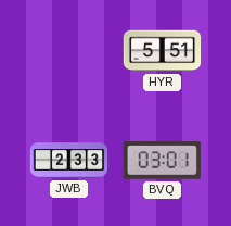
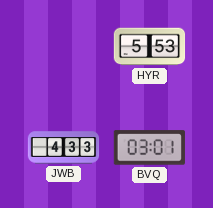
HYR: 5:51 -> 5:53 (150, 47)
JWB: 2:33 -> 4:33 (64, 148)
